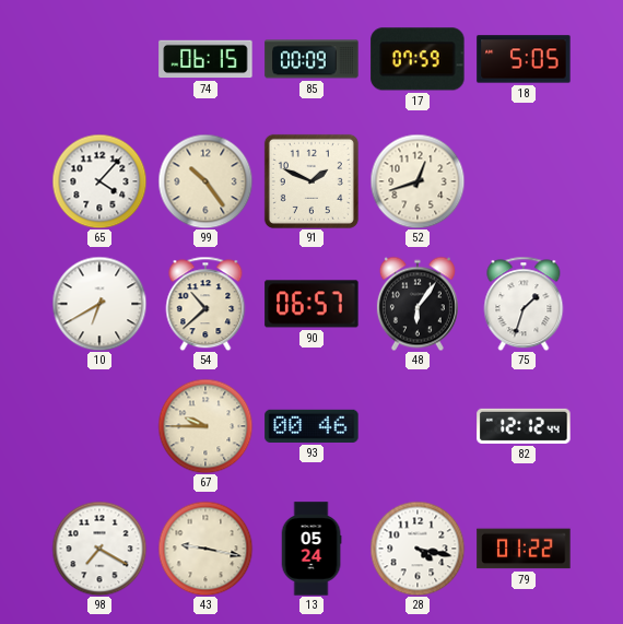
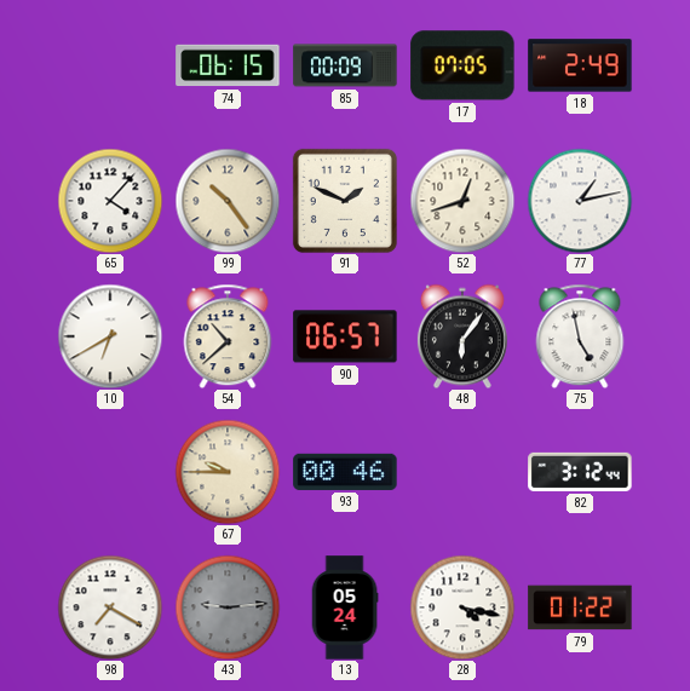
17: 07:59 -> 07:05 (462, 65)
18: 5:05 -> 2:49 (580, 65)
77: none -> 1:13 (580, 201)
75: 1:33 -> 4:58 (580, 336)
82: 12:12 -> 3:12 (580, 472)
43: 9:17 -> 9:14 (228, 607)
43 dial: cream -> grey (228, 607)
